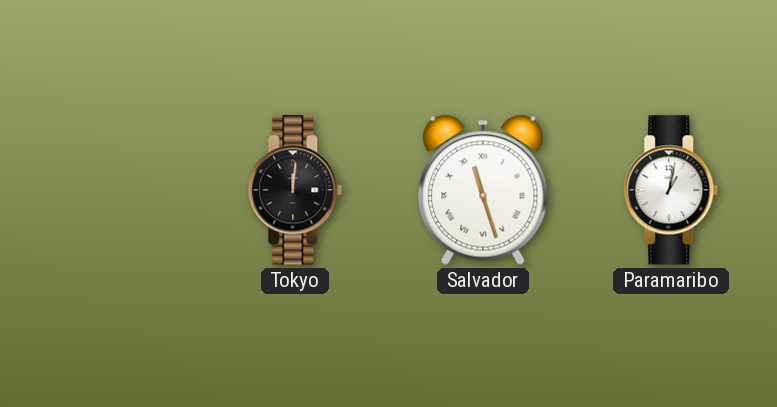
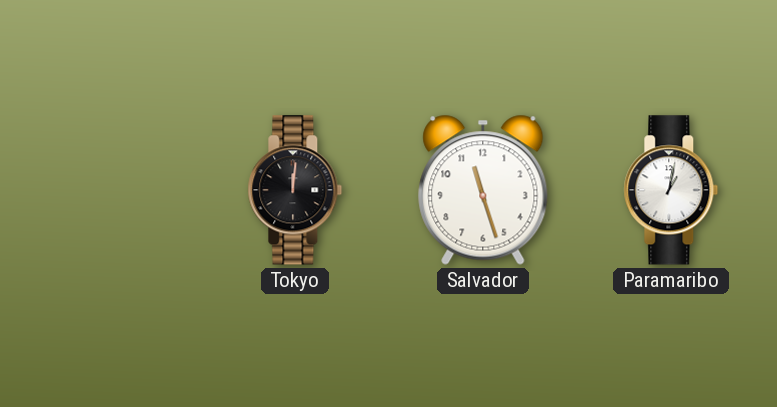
Salvador numerals: Roman -> Arabic (483, 190)
